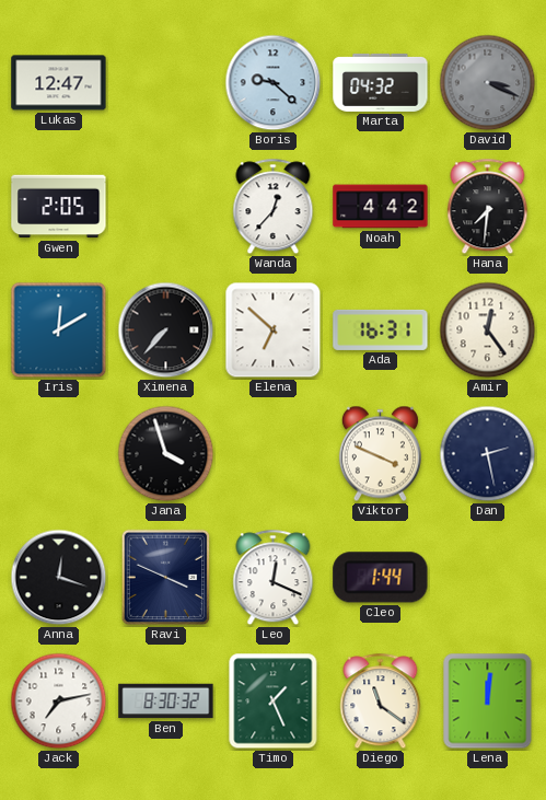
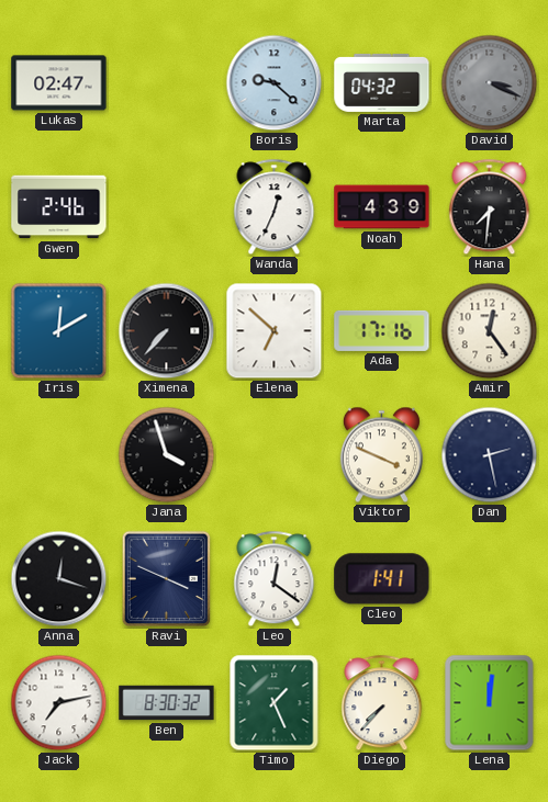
Lukas: 12:47 -> 02:47 (59, 83)
Gwen: 2:05 -> 2:46 (59, 207)
Wanda: 12:37 -> 12:34 (275, 207)
Noah: 4:42 -> 4:39 (382, 207)
Ada: 16:31 -> 17:16 (382, 330)
Leo: 12:19 -> 12:21 (275, 579)
Cleo: 1:44 -> 1:41 (382, 579)
Diego: 11:21 -> 7:37 (382, 703)
